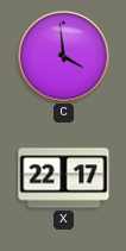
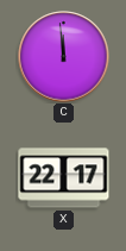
C: 3:59 -> 11:59 (64, 57)
